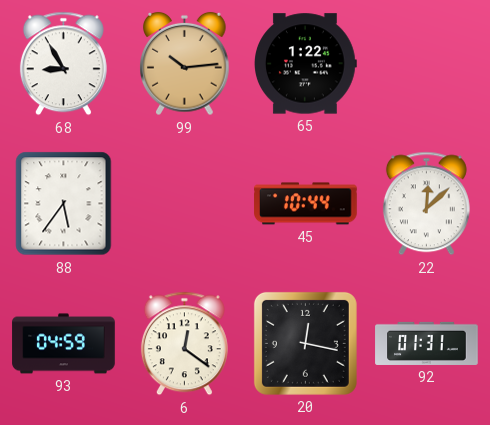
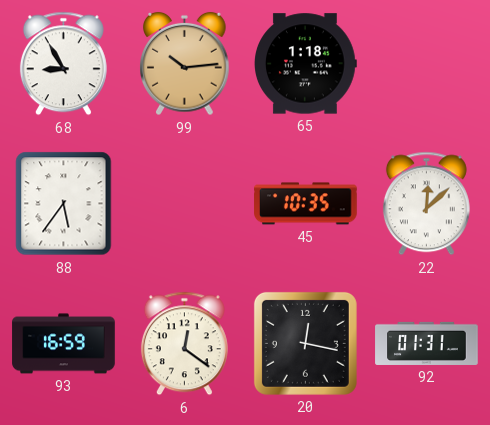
65: 1:22 -> 1:18 (306, 64)
45: 10:44 -> 10:35 (306, 204)
93: 04:59 -> 16:59 (64, 344)
